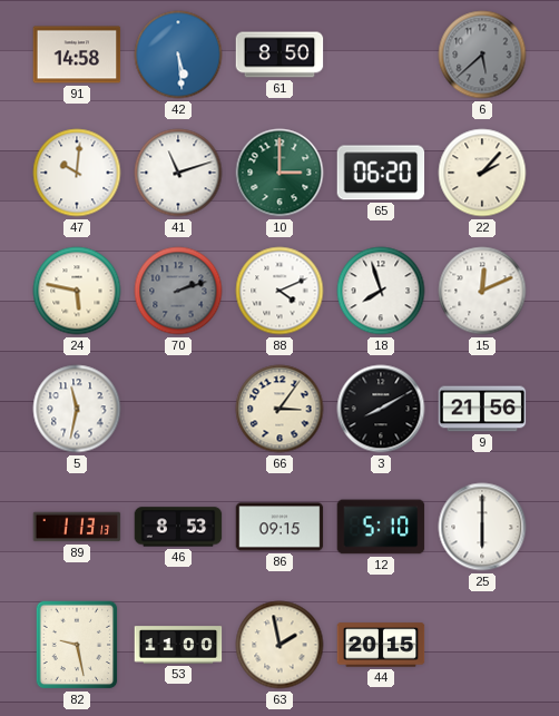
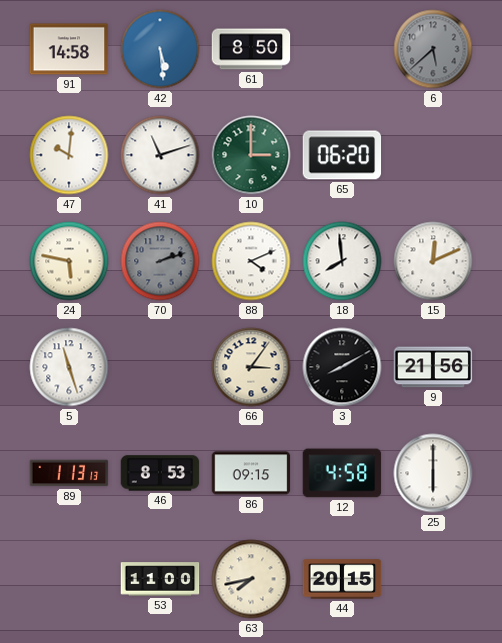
22: 2:07 -> none (482, 173)
18: 7:57 -> 7:59 (342, 261)
5: 11:32 -> 11:27 (69, 367)
12: 5:10 -> 4:58 (342, 473)
82: 9:28 -> none (77, 645)
63: 1:58 -> 7:43 (251, 579)
